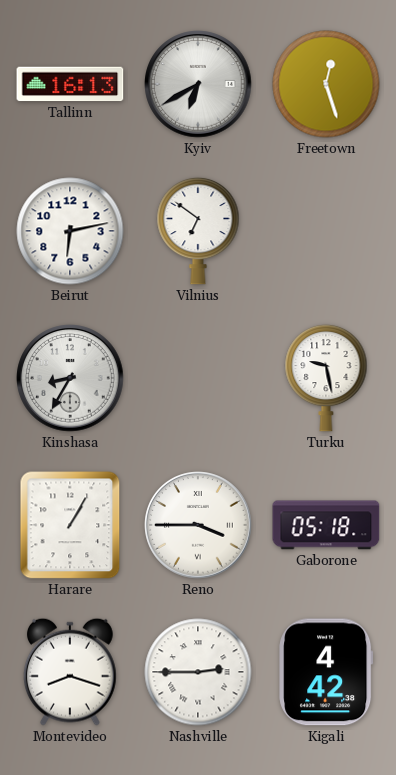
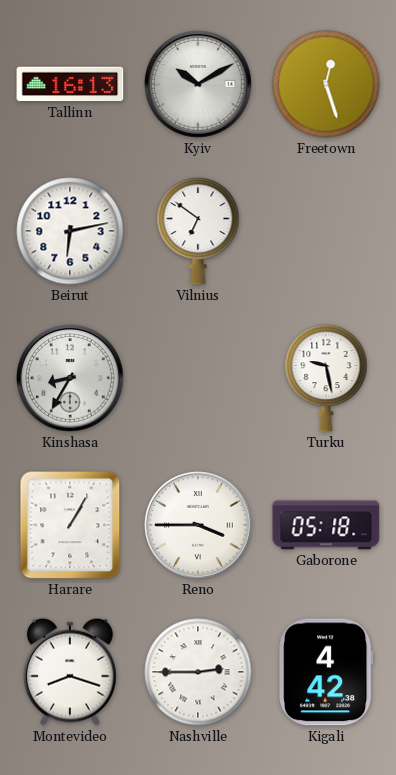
Kyiv: 6:40 -> 10:10 (198, 84)
